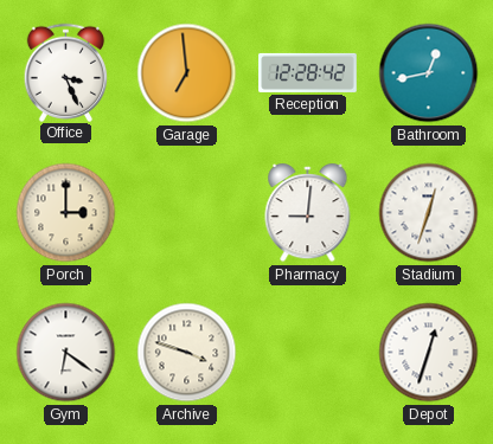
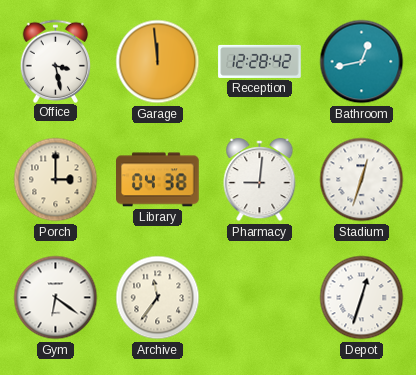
Office: 3:26 -> 3:28 (56, 61)
Garage: 6:59 -> 11:59 (158, 62)
Library: none -> 04:38 (158, 180)
Archive: 3:48 -> 11:36 (158, 298)
